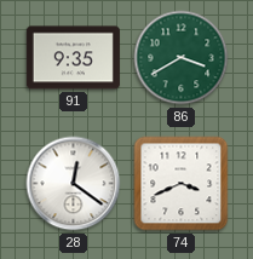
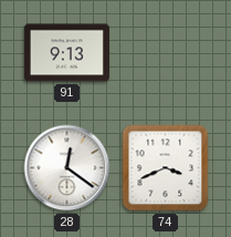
91: 9:35 -> 9:13 (66, 53)
86: 3:40 -> none (182, 58)
